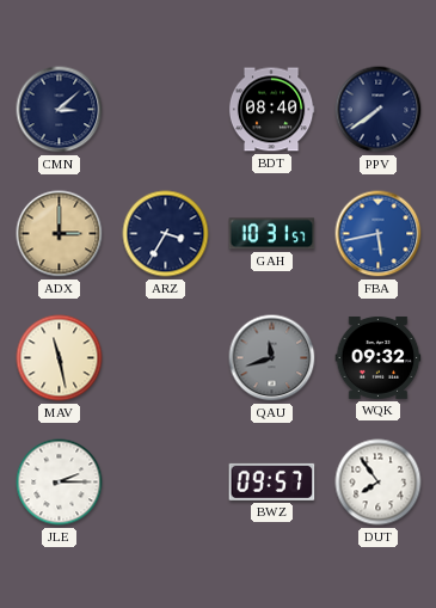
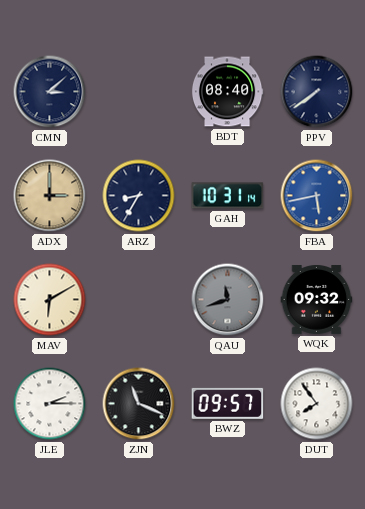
ARZ: 3:35 -> 8:35 (139, 196)
GAH: 10:31:57 -> 10:31:14 (228, 196)
MAV: 11:28 -> 6:10 (50, 300)
ZJN: none -> 11:19 (139, 404)
